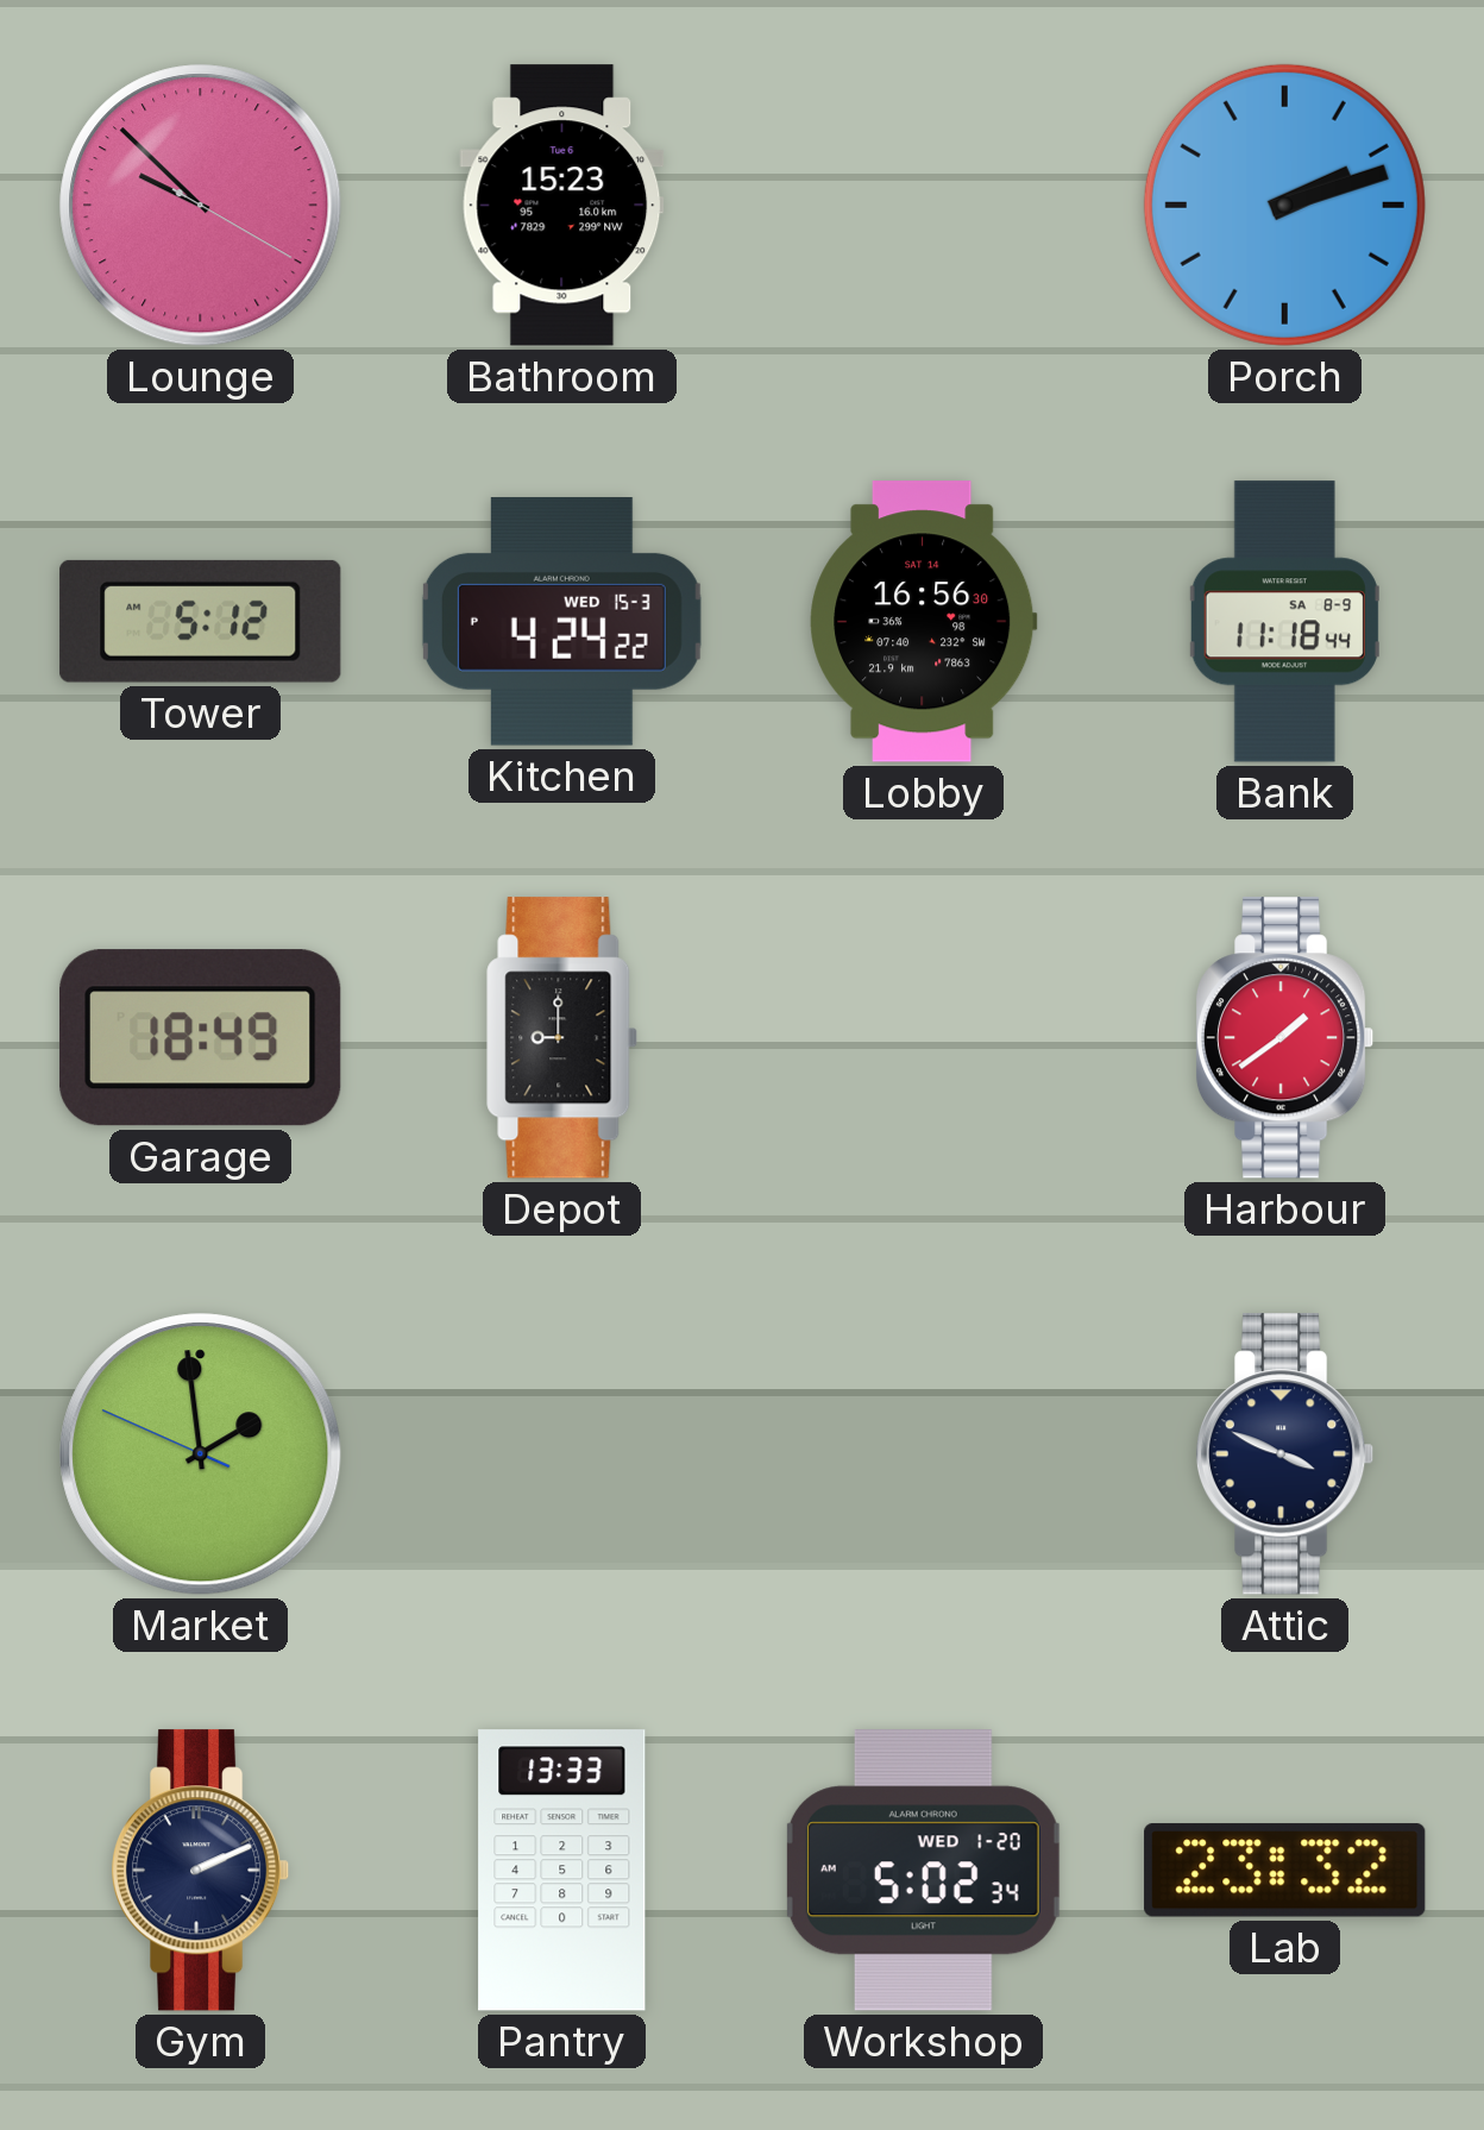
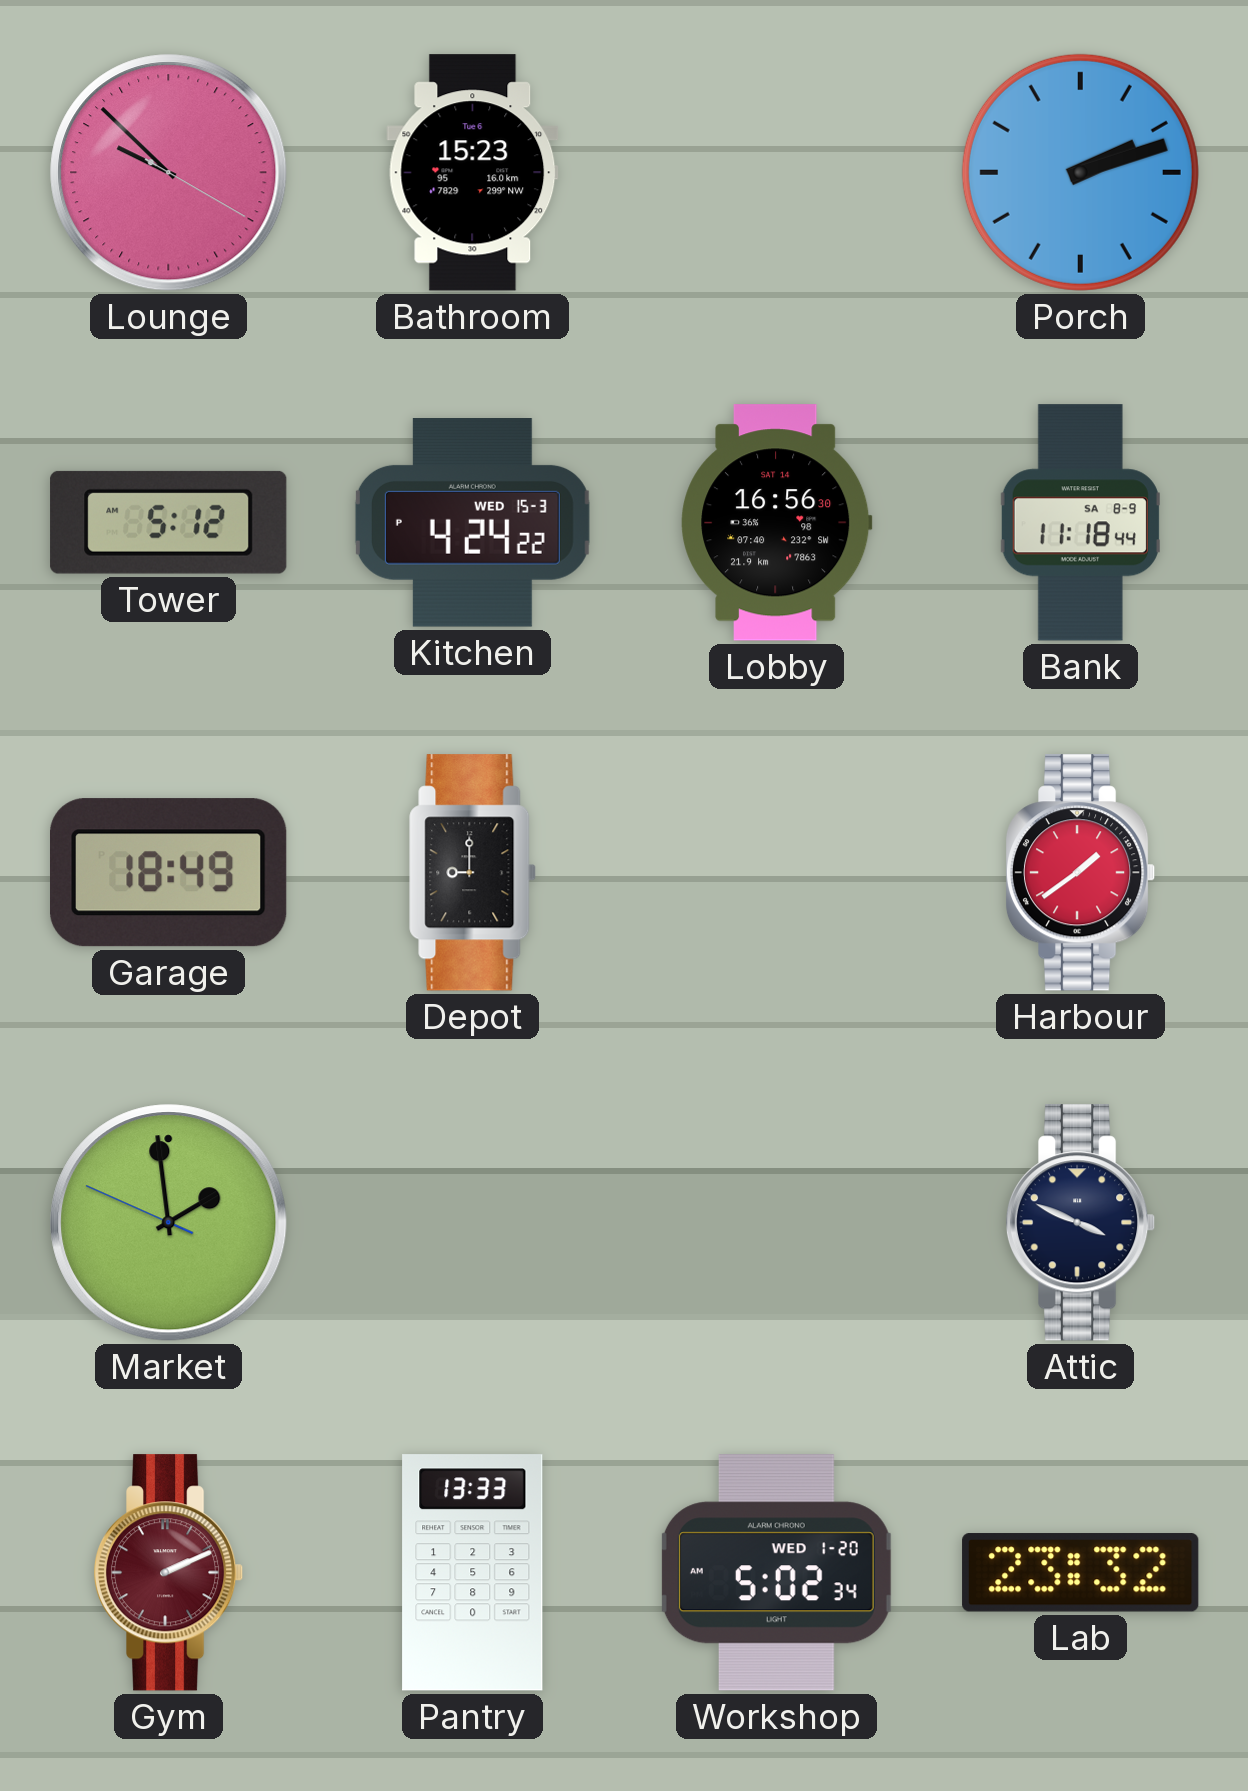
Gym dial: navy -> burgundy (169, 1573)
